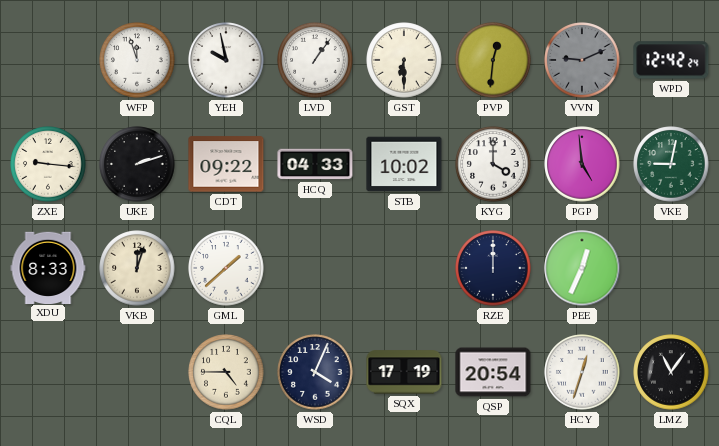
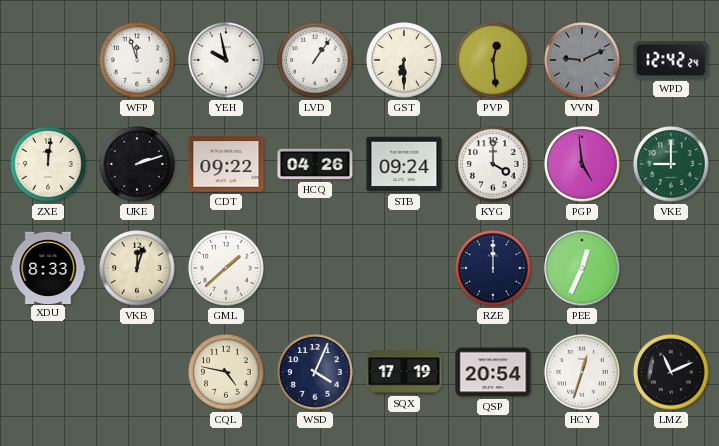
PVP: 12:31 -> 12:29 (493, 60)
ZXE: 9:16 -> 12:01 (48, 164)
HCQ: 04:33 -> 04:26 (315, 164)
STB: 10:02 -> 09:24 (404, 164)
VKE: 9:02 -> 9:00 (671, 164)
CQL: 4:45 -> 4:47 (226, 372)
LMZ: 11:06 -> 11:11 (671, 372)
